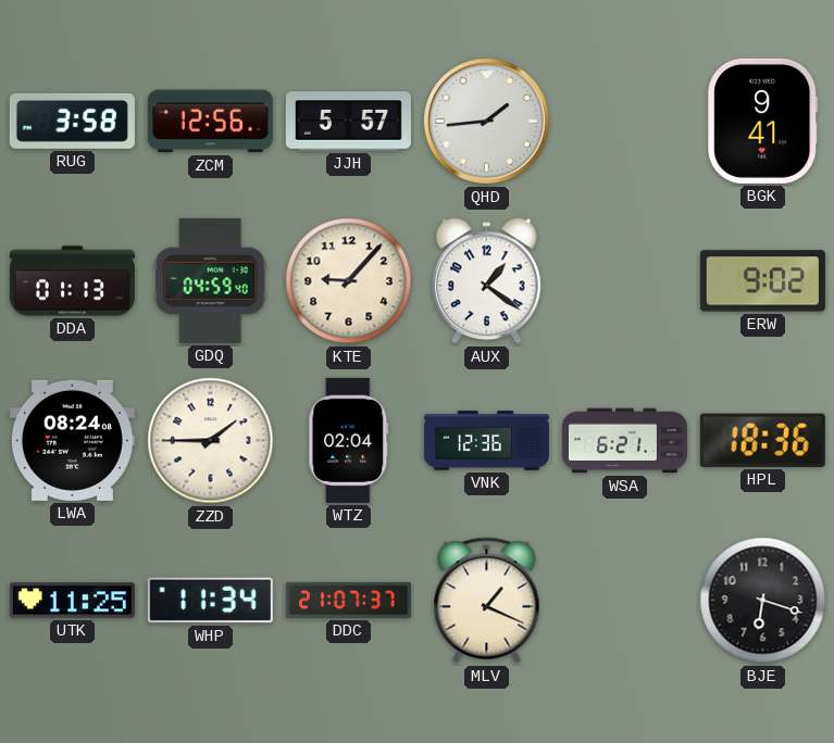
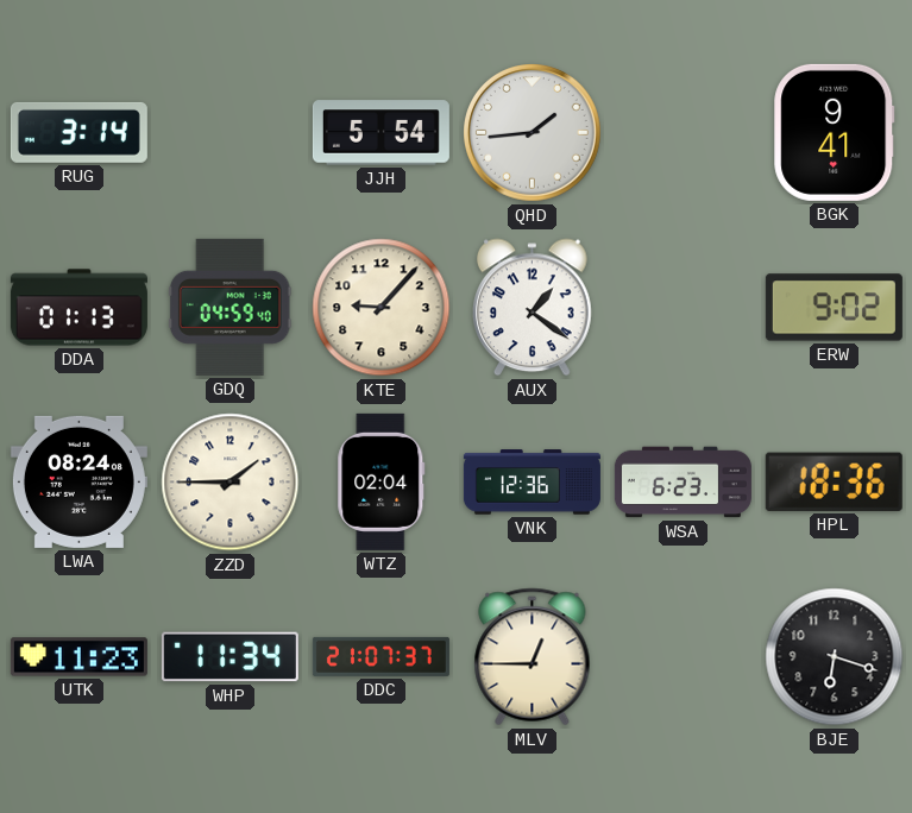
RUG: 3:58 -> 3:14 (78, 132)
ZCM: 12:56 -> none (210, 122)
JJH: 5:57 -> 5:54 (380, 133)
WSA: 6:21 -> 6:23 (683, 483)
UTK: 11:25 -> 11:23 (78, 657)
MLV: 1:19 -> 12:45 (533, 657)
